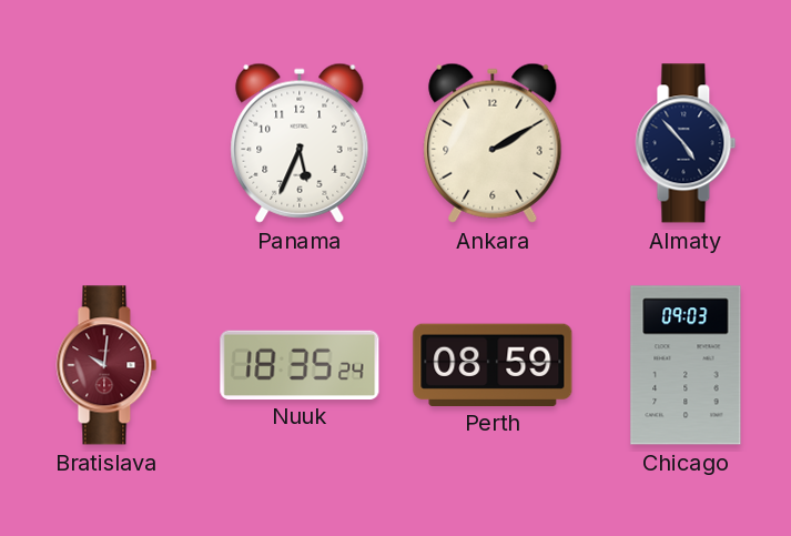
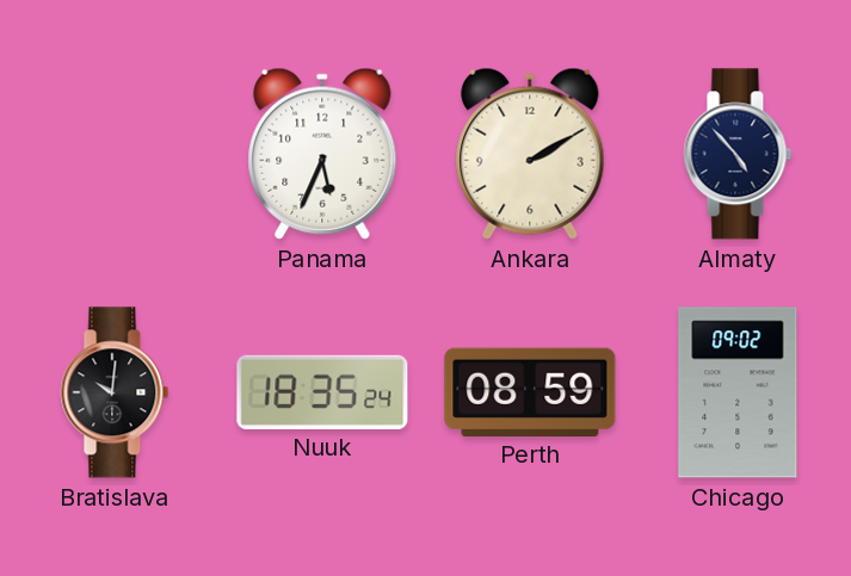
Bratislava dial: burgundy -> black (115, 392)
Chicago: 09:03 -> 09:02 (738, 392)
